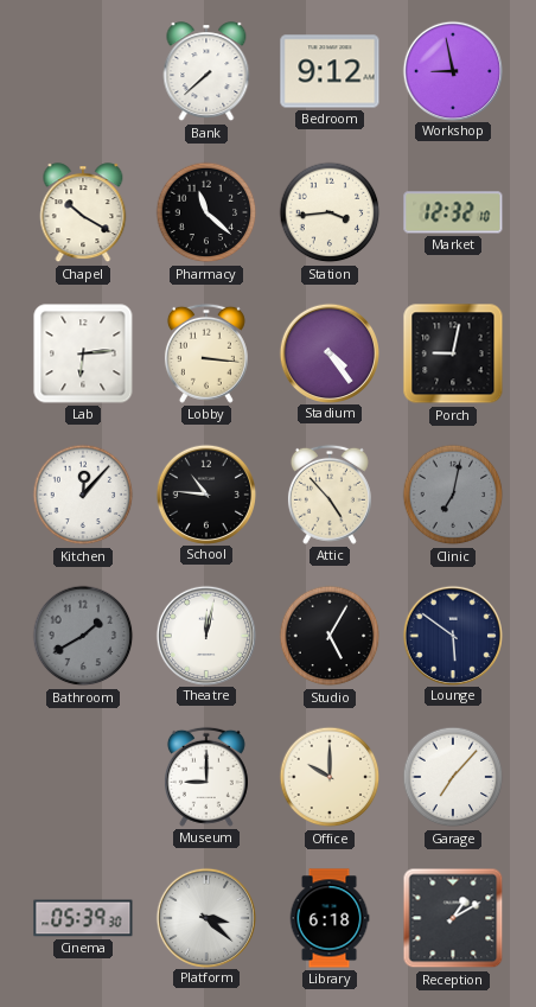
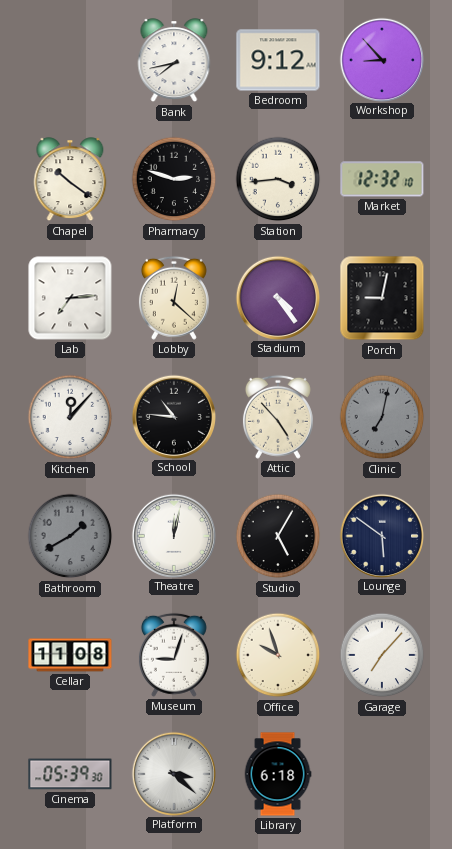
Bank: 7:38 -> 7:43 (174, 61)
Workshop: 8:58 -> 8:53 (381, 59)
Chapel: 10:20 -> 10:21 (70, 180)
Pharmacy: 11:22 -> 2:48 (174, 179)
Lab: 6:14 -> 7:14 (70, 298)
Lobby: 3:16 -> 12:22 (174, 298)
Cellar: none -> 11:08 (70, 655)
Museum: 9:00 -> 9:03 (174, 655)
Office: 10:00 -> 9:57 (278, 655)
Reception: 1:10 -> none (453, 918)
